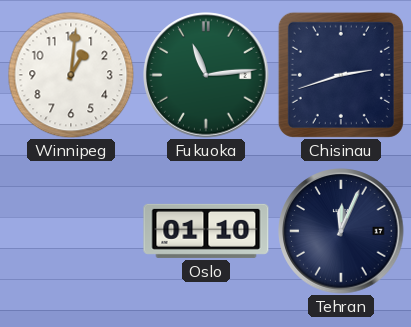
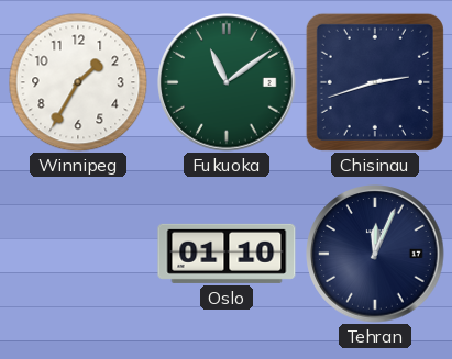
Winnipeg: 1:01 -> 1:35 (78, 82)
Fukuoka: 11:14 -> 11:09 (227, 82)
